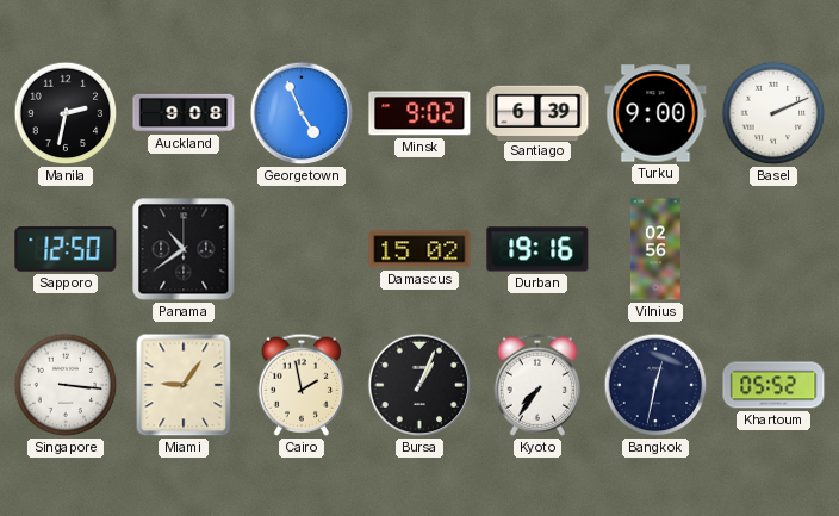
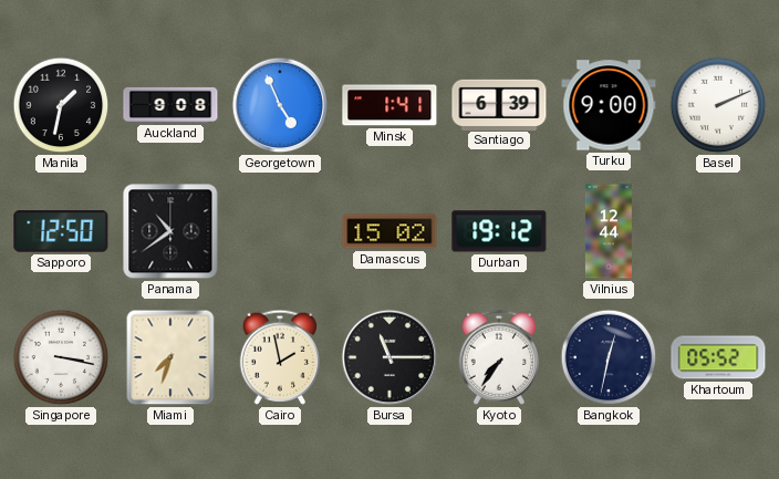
Manila: 2:32 -> 1:32 (61, 105)
Minsk: 9:02 -> 1:41 (389, 105)
Durban: 19:16 -> 19:12 (499, 231)
Vilnius: 02:56 -> 12:44 (609, 231)
Singapore: 3:16 -> 3:17 (61, 357)
Miami: 9:06 -> 7:33 (170, 357)
Bursa: 1:04 -> 11:15 (389, 357)
